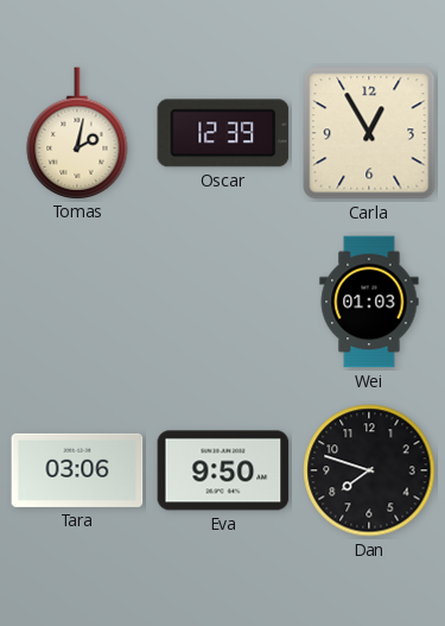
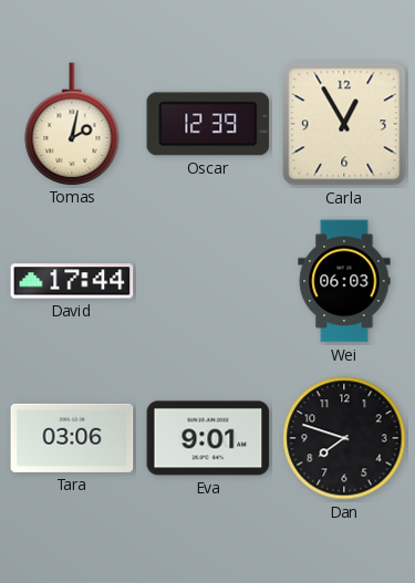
David: none -> 17:44 (72, 281)
Wei: 01:03 -> 06:03 (344, 281)
Eva: 9:50 -> 9:01 (208, 438)
